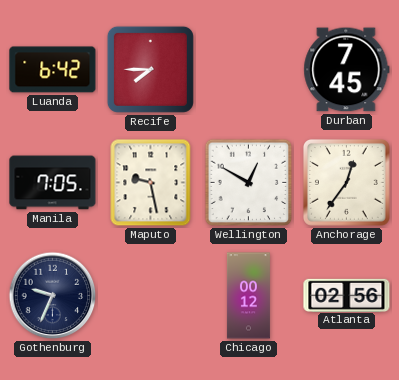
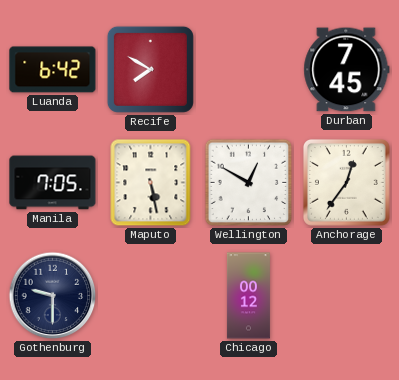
Recife: 7:45 -> 7:50 (150, 69)
Maputo: 9:28 -> 5:28 (151, 183)
Gothenburg: 9:34 -> 9:30 (53, 296)
Atlanta: 02:56 -> none (347, 295)
